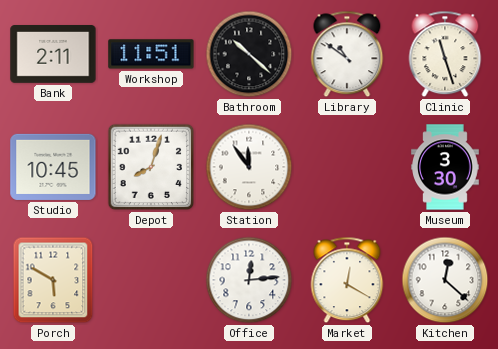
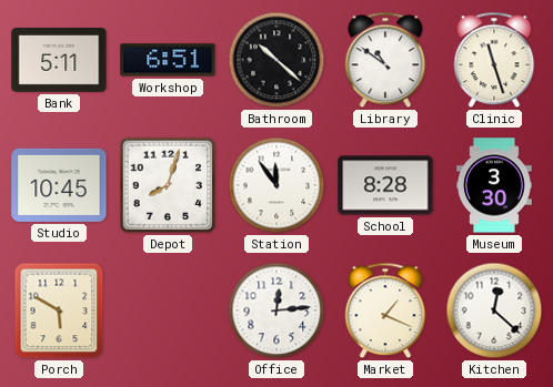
Bank: 2:11 -> 5:11 (59, 61)
Workshop: 11:51 -> 6:51 (168, 60)
School: none -> 8:28 (385, 185)
Market: 12:20 -> 1:19 (385, 310)
